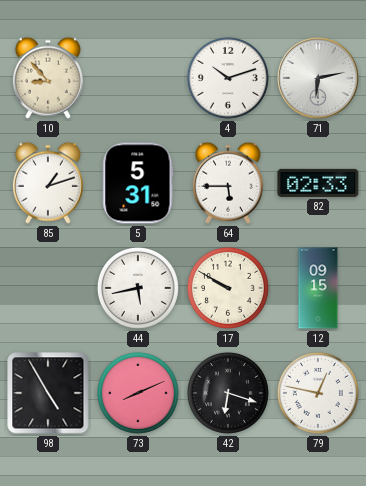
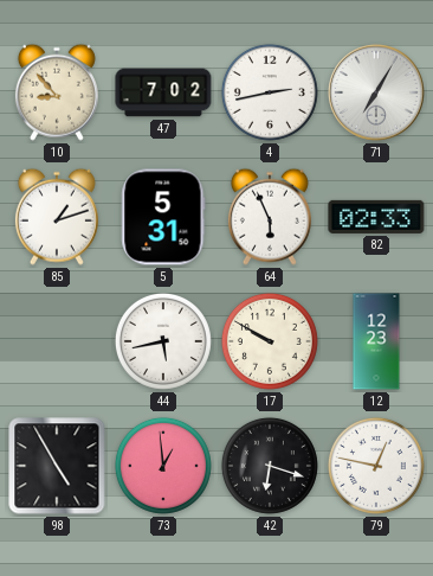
47: none -> 7:02 (163, 92)
4: 10:12 -> 2:43 (270, 92)
71: 6:13 -> 7:05 (376, 92)
64: 5:45 -> 5:56 (270, 217)
12: 09:15 -> 12:23 (376, 341)
73: 8:11 -> 12:59 (163, 466)
